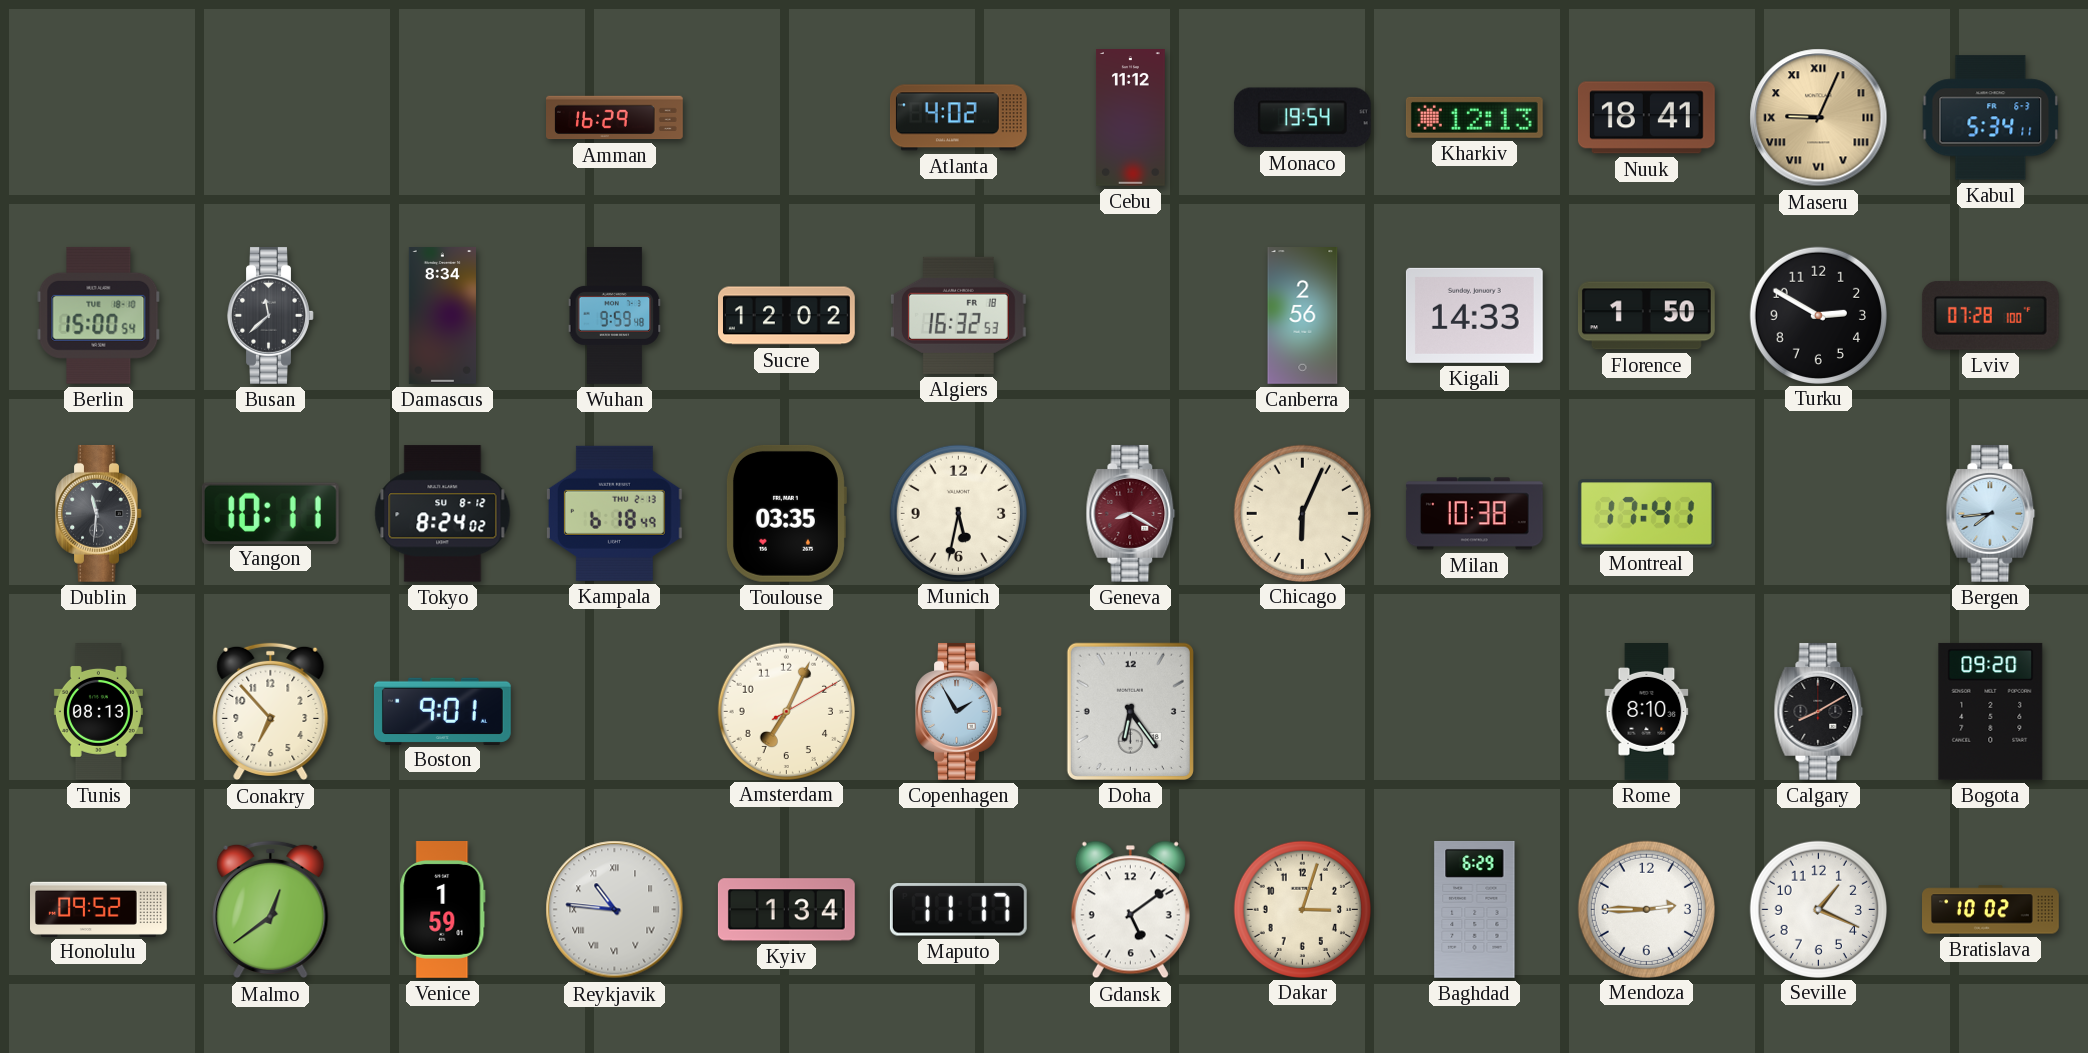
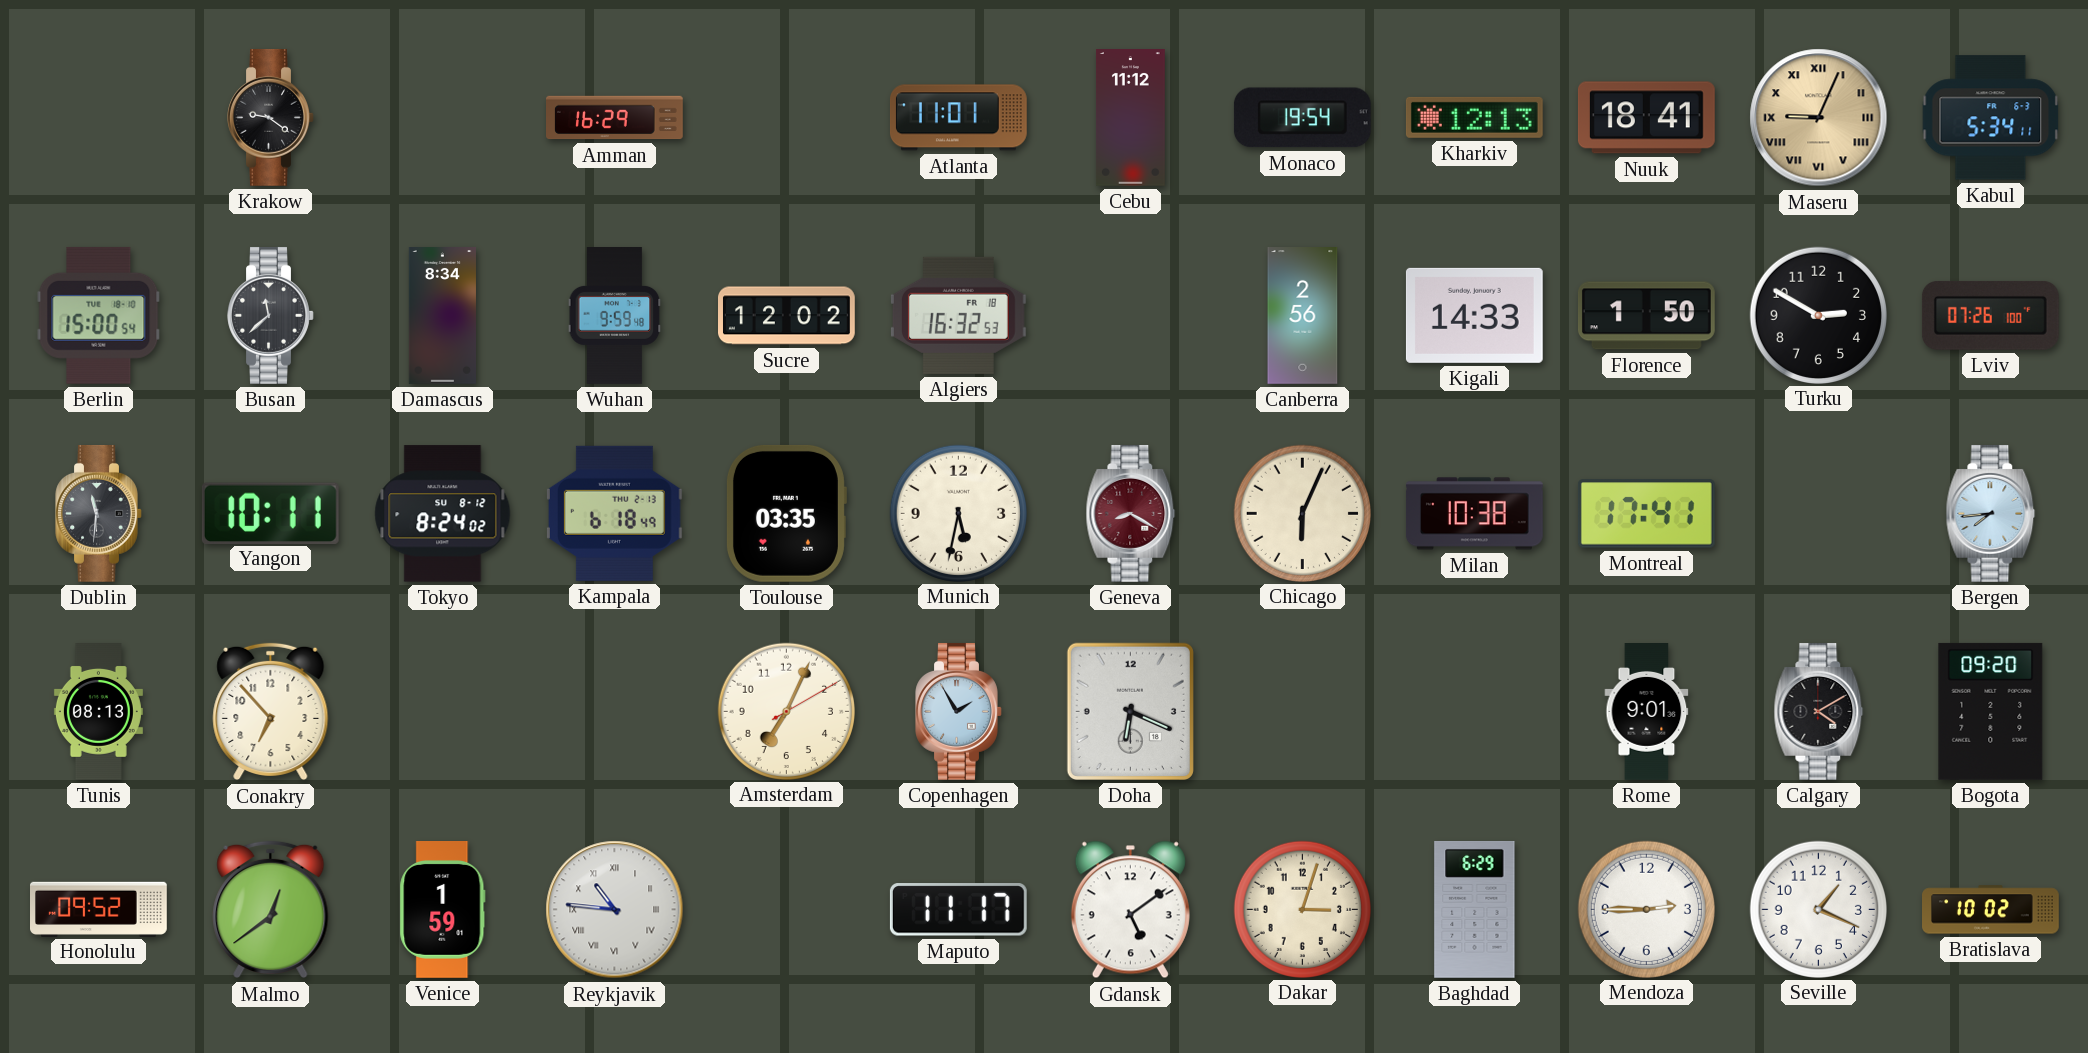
Krakow: none -> 9:21 (271, 117)
Atlanta: 4:02 -> 11:01 (958, 118)
Lviv: 07:28 -> 07:26 (1990, 315)
Boston: 9:01 -> none (442, 711)
Doha: 6:24 -> 6:19 (1130, 711)
Rome: 8:10 -> 9:01 (1647, 712)
Calgary: 8:10 -> 4:10 (1819, 711)
Kyiv: 1:34 -> none (786, 910)
